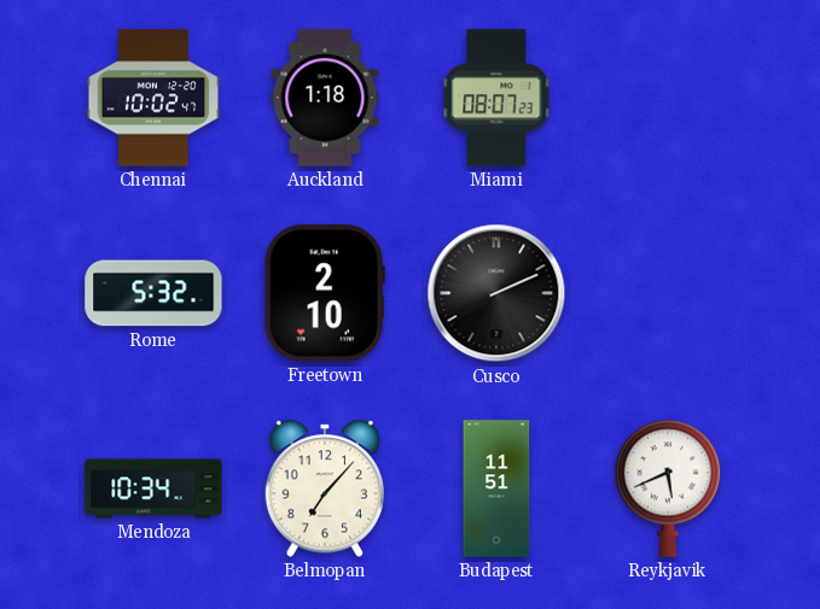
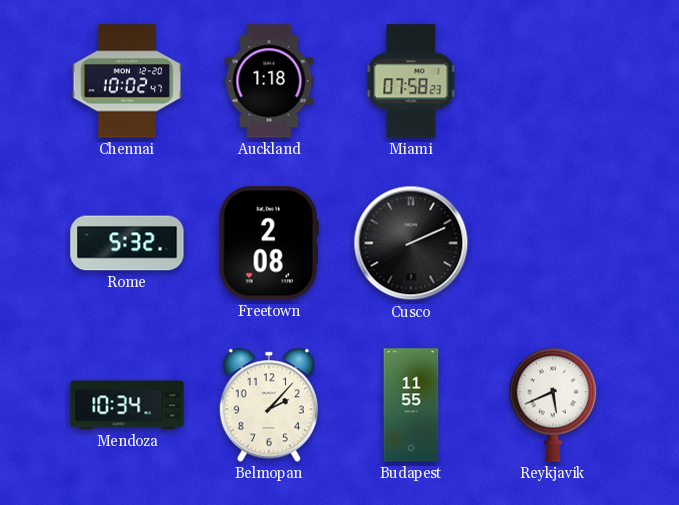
Miami: 08:07 -> 07:58 (411, 81)
Freetown: 2:10 -> 2:08 (269, 243)
Belmopan: 7:07 -> 2:07 (268, 405)
Budapest: 11:51 -> 11:55 (411, 405)
